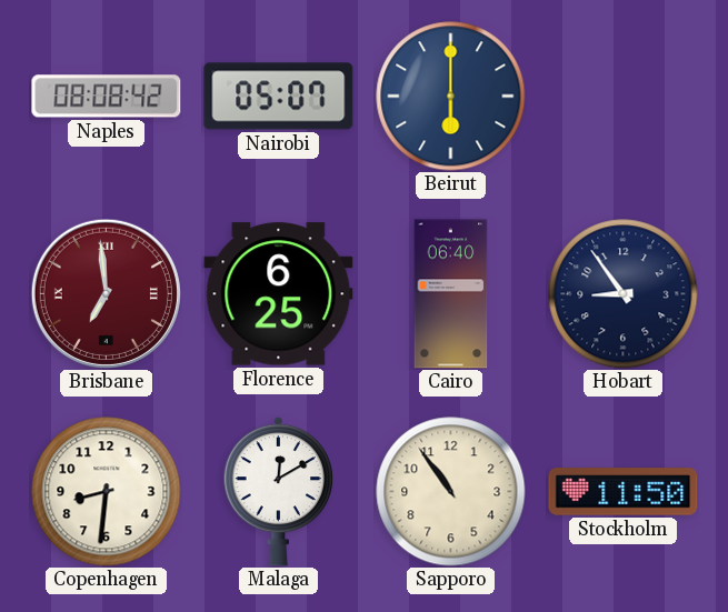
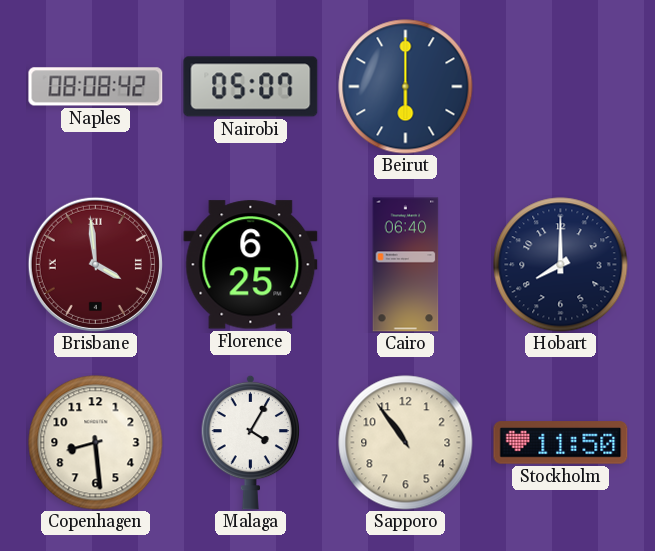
Brisbane: 6:59 -> 3:59 (95, 264)
Hobart: 8:54 -> 8:00 (561, 265)
Copenhagen: 8:31 -> 8:29 (96, 443)
Malaga: 12:10 -> 4:05 (251, 442)
